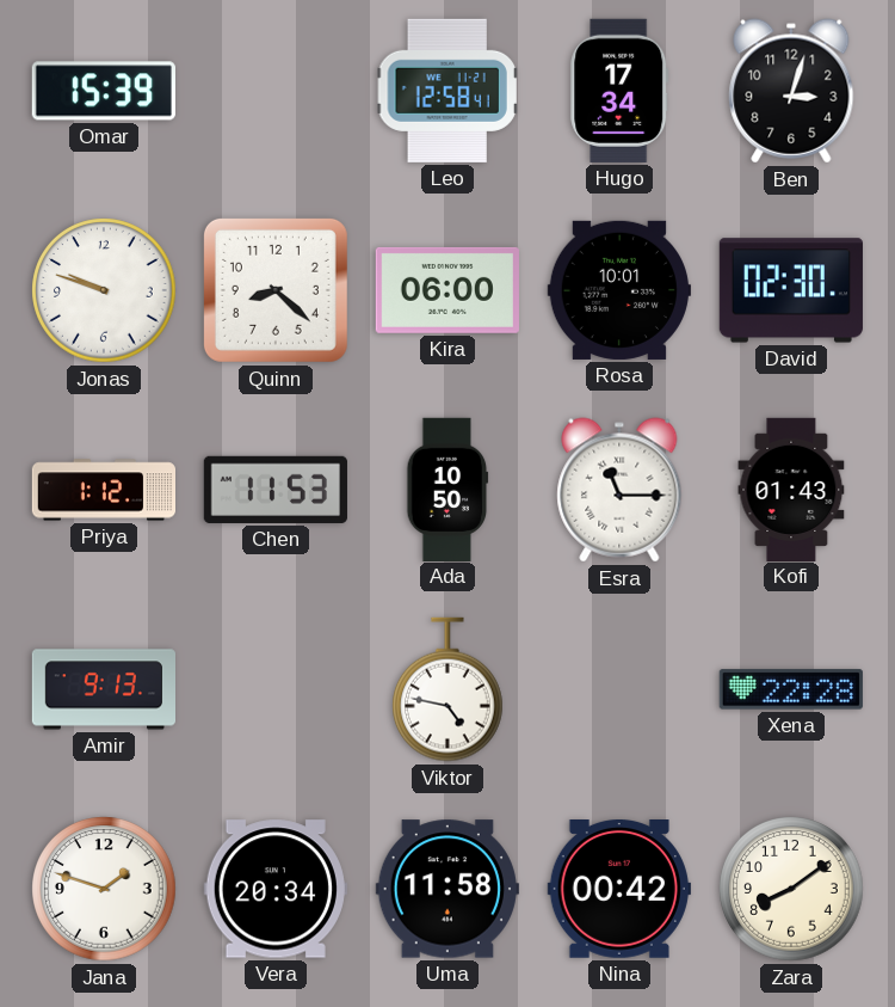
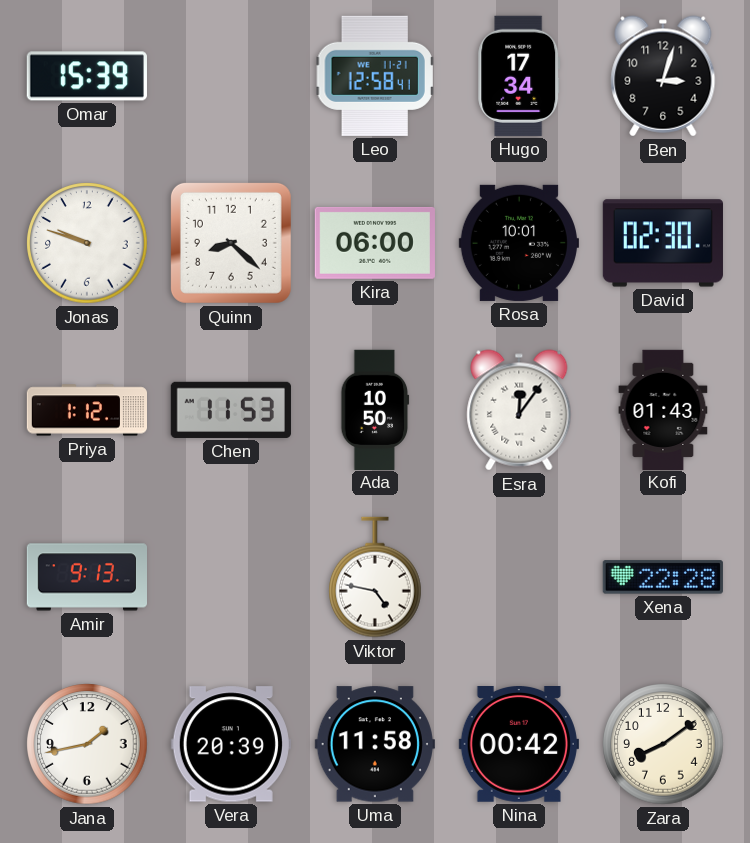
Esra: 11:15 -> 12:06 (519, 410)
Jana: 1:48 -> 1:43 (87, 744)
Vera: 20:34 -> 20:39 (231, 744)
